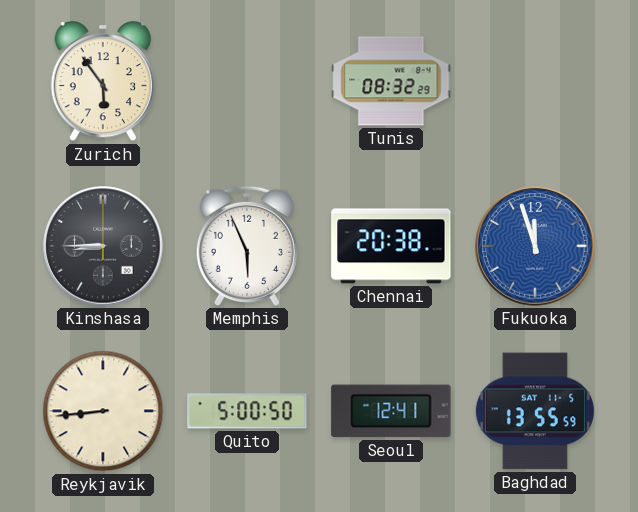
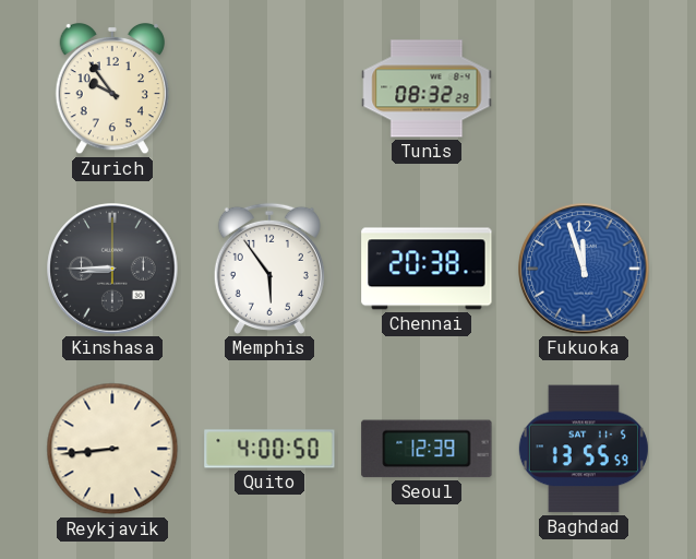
Zurich: 5:54 -> 9:54 (112, 88)
Memphis: 5:56 -> 5:54 (269, 269)
Quito: 5:00 -> 4:00 (269, 449)
Seoul: 12:41 -> 12:39 (427, 449)
